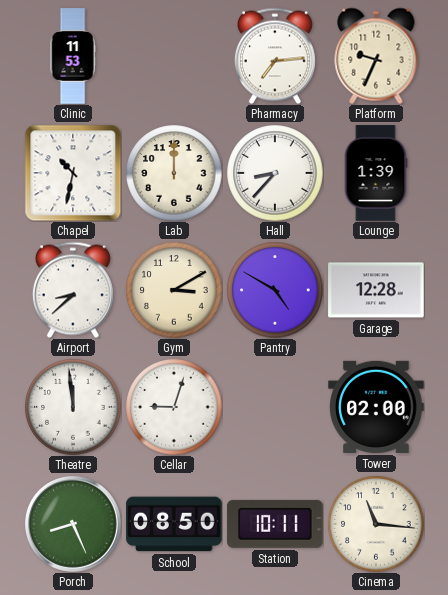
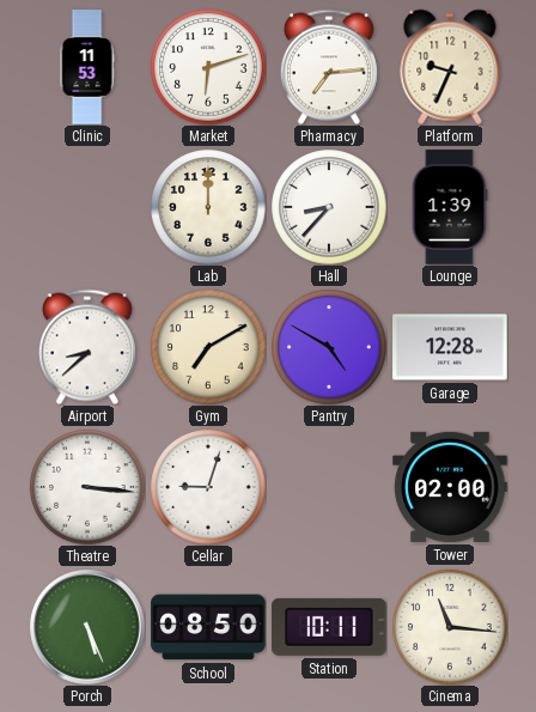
Market: none -> 6:12 (208, 67)
Chapel: 10:32 -> none (73, 173)
Gym: 3:10 -> 7:10 (208, 347)
Theatre: 11:59 -> 3:16 (87, 487)
Porch: 8:26 -> 5:26 (89, 628)
